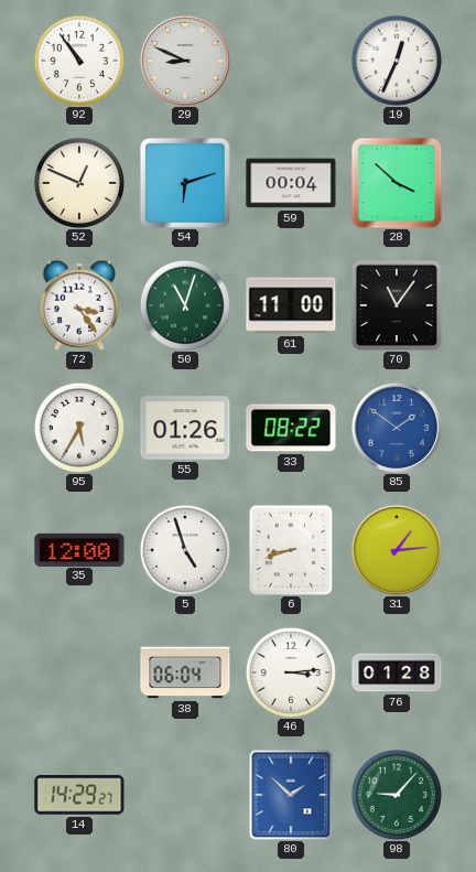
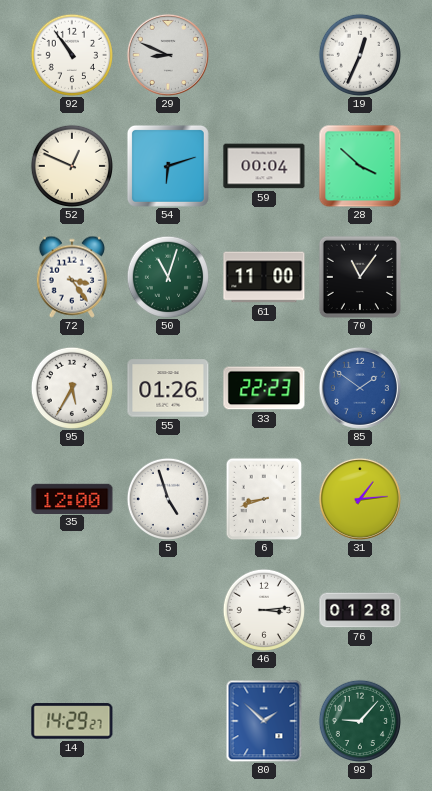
33: 08:22 -> 22:23 (264, 388)
38: 06:04 -> none (185, 672)
